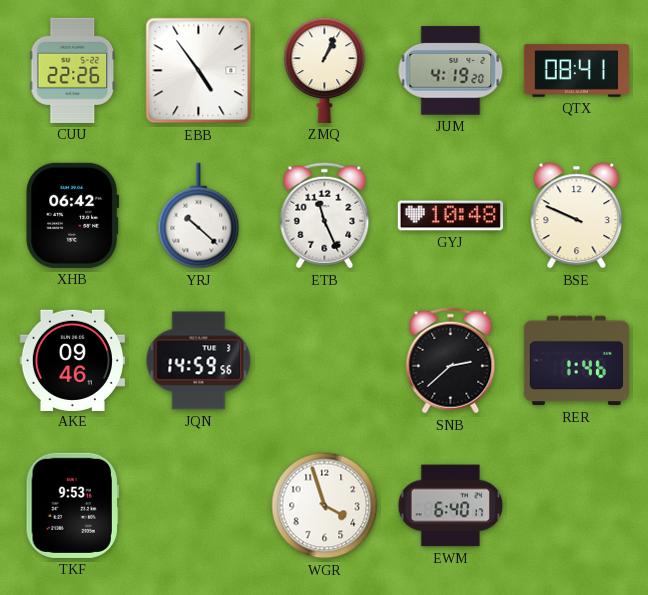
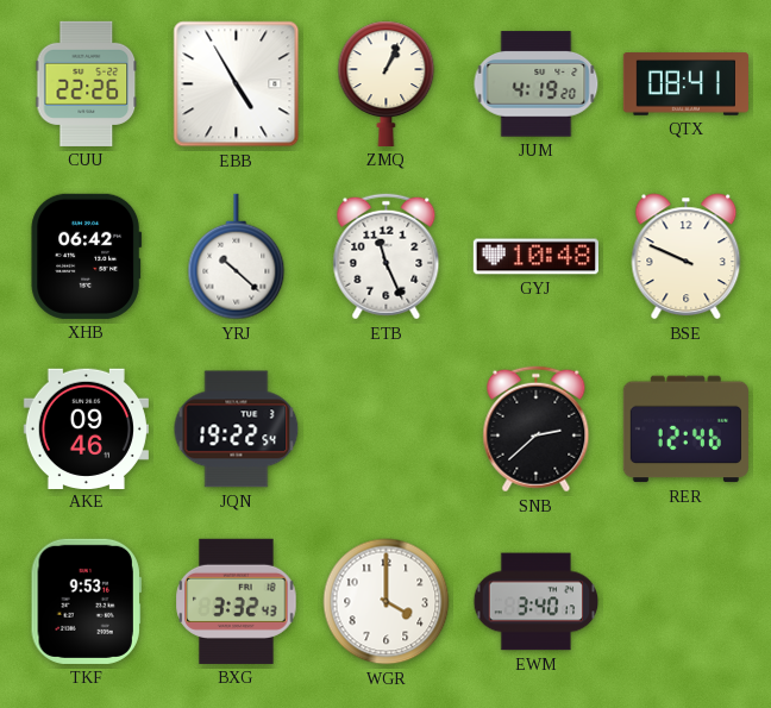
EBB: 4:54 -> 4:55 (237, 84)
JQN: 14:59 -> 19:22 (237, 430)
RER: 1:46 -> 12:46 (685, 430)
BXG: none -> 3:32 (237, 601)
WGR: 3:57 -> 4:00 (387, 602)
EWM: 6:40 -> 3:40 (537, 602)
